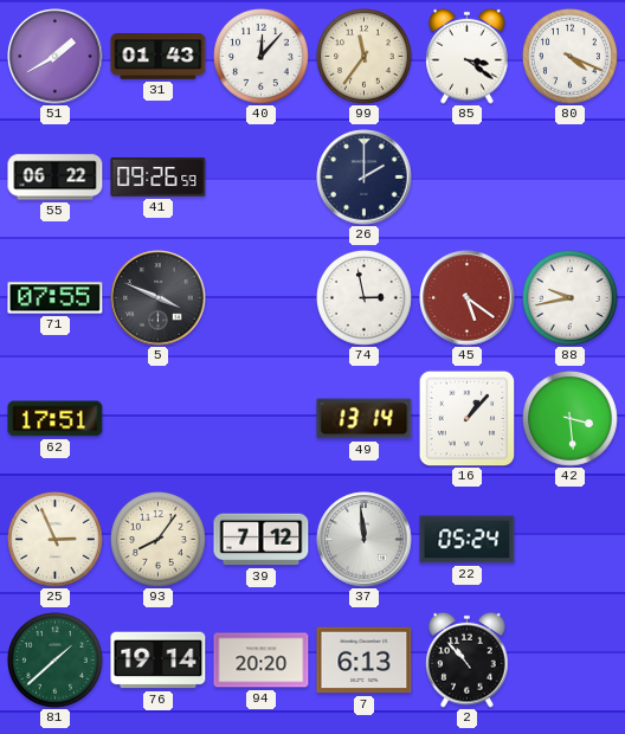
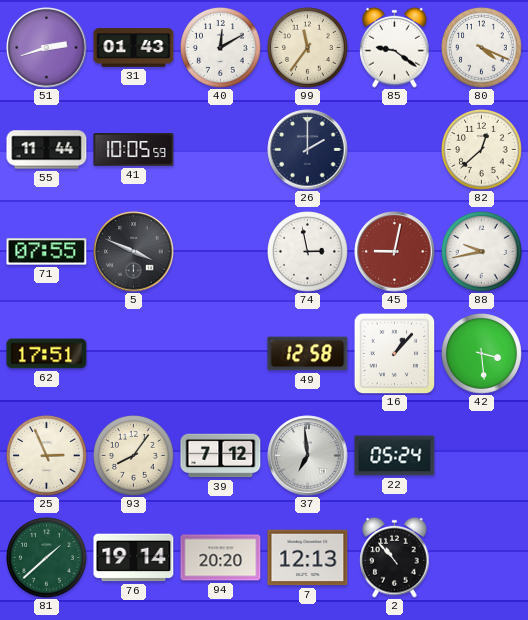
51: 1:40 -> 2:42 (47, 48)
40: 12:07 -> 12:10 (221, 48)
85: 3:21 -> 9:21 (395, 47)
55: 06:22 -> 11:44 (47, 150)
41: 09:26 -> 10:05 (134, 150)
82: none -> 12:38 (482, 150)
45: 5:21 -> 9:02 (395, 252)
49: 13:14 -> 12:58 (308, 354)
37: 11:59 -> 6:59 (308, 456)
7: 6:13 -> 12:13 (308, 558)
